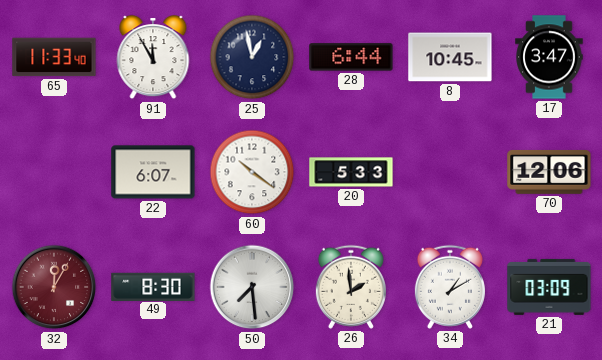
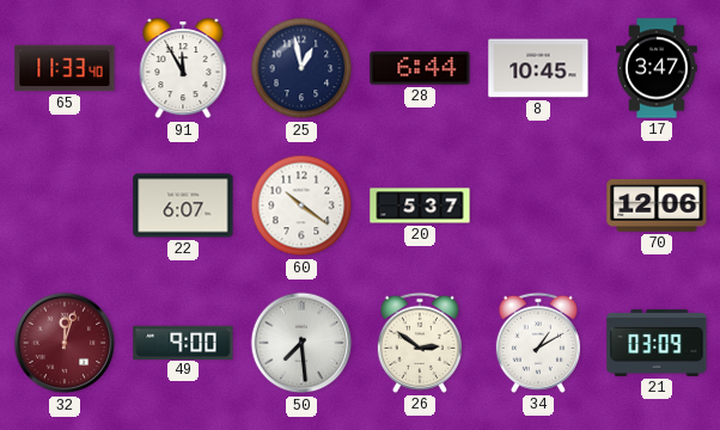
20: 5:33 -> 5:37 (420, 205)
32: 12:05 -> 12:03 (65, 343)
49: 8:30 -> 9:00 (183, 342)
26: 1:59 -> 2:51 (420, 343)
